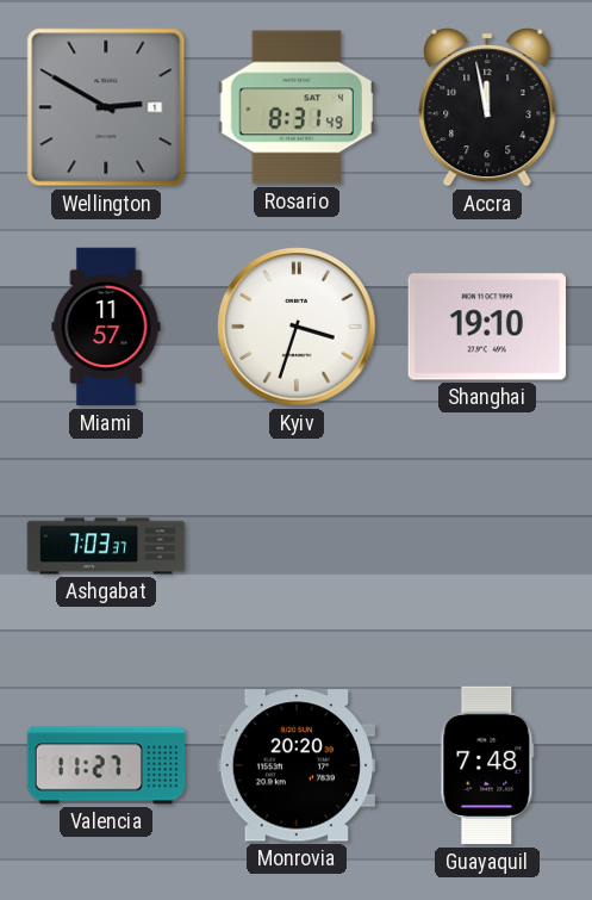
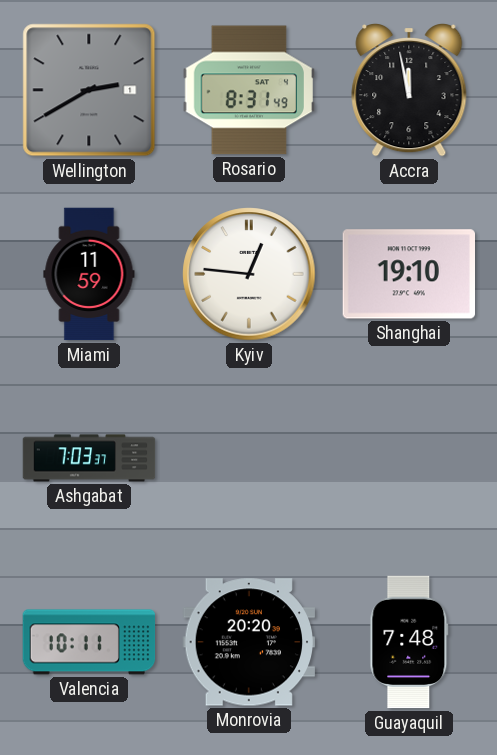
Wellington: 2:50 -> 2:40 (89, 90)
Miami: 11:57 -> 11:59 (89, 274)
Kyiv: 3:33 -> 12:46 (249, 274)
Valencia: 11:27 -> 10:11 (89, 642)
